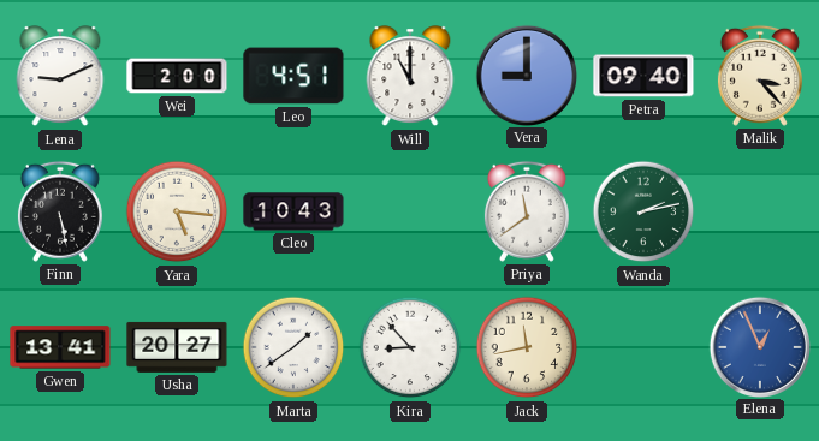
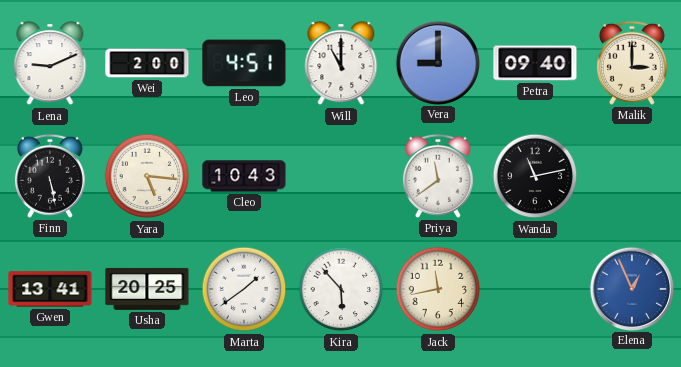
Malik: 3:23 -> 3:00 (632, 63)
Wanda: 2:13 -> 11:13 (535, 176)
Wanda dial: green -> black (535, 176)
Usha: 20:27 -> 20:25 (147, 289)
Kira: 8:53 -> 5:53 (341, 289)
